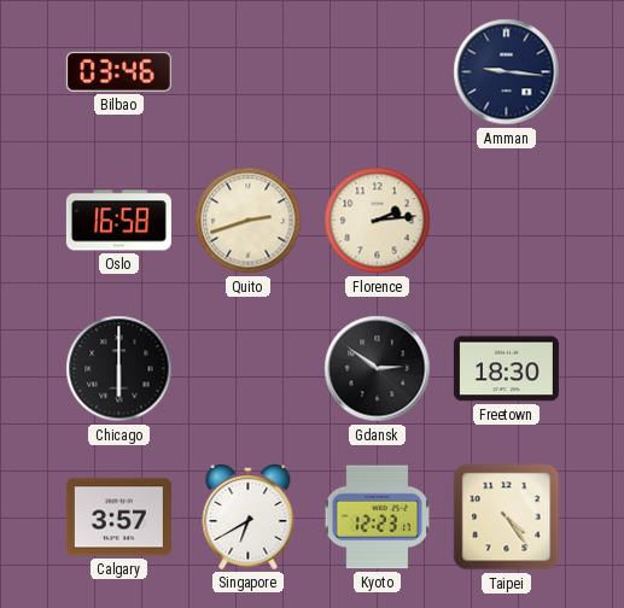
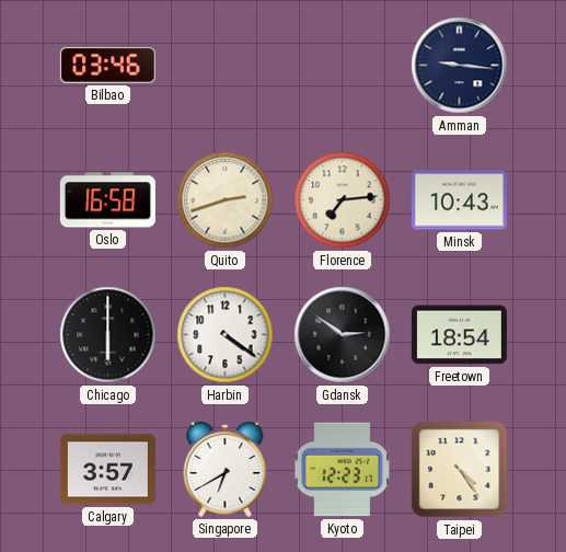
Florence: 2:14 -> 7:14 (343, 200)
Minsk: none -> 10:43 (459, 200)
Harbin: none -> 4:21 (226, 335)
Freetown: 18:30 -> 18:54 (459, 335)
